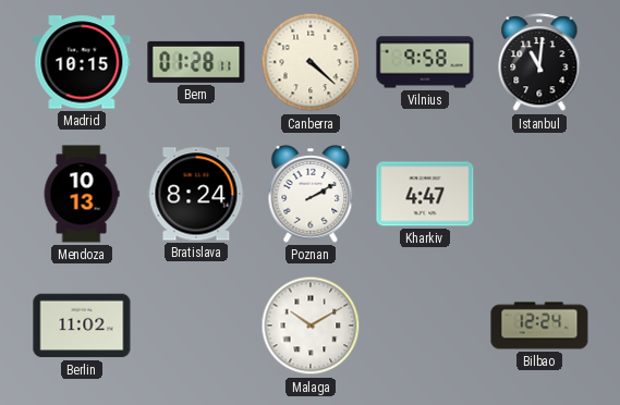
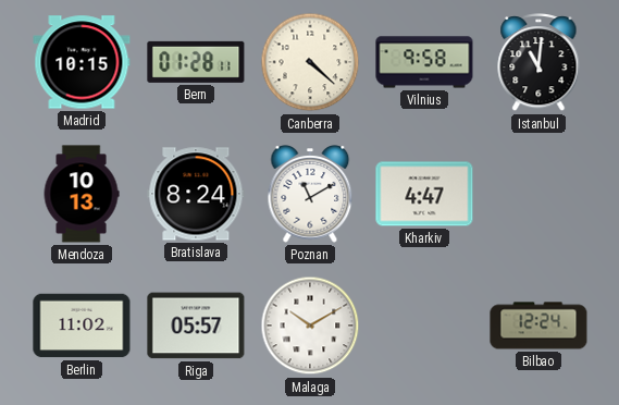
Poznan: 2:10 -> 11:10 (310, 195)
Riga: none -> 05:57 (196, 326)
